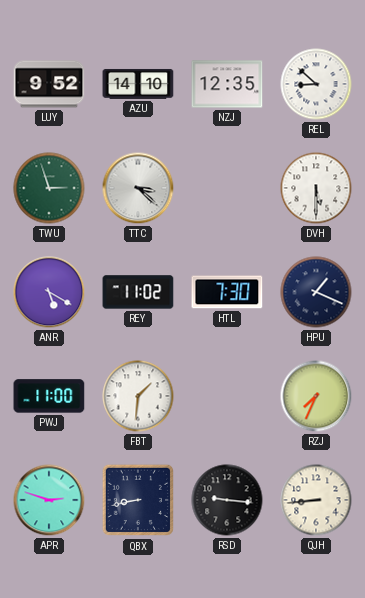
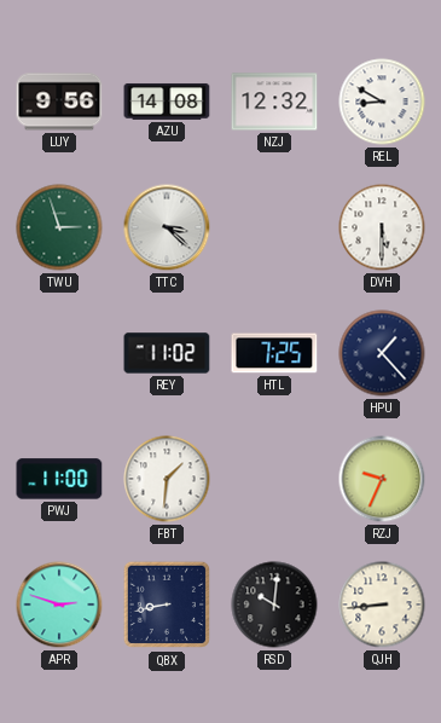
LUY: 9:52 -> 9:56 (59, 102)
AZU: 14:10 -> 14:08 (167, 102)
NZJ: 12:35 -> 12:32 (274, 102)
REL: 8:52 -> 8:50 (382, 102)
ANR: 5:20 -> none (49, 292)
HTL: 7:30 -> 7:25 (274, 353)
HPU: 1:19 -> 1:23 (382, 353)
RZJ: 7:34 -> 9:34 (382, 479)
RSD: 9:16 -> 10:01 (274, 605)
